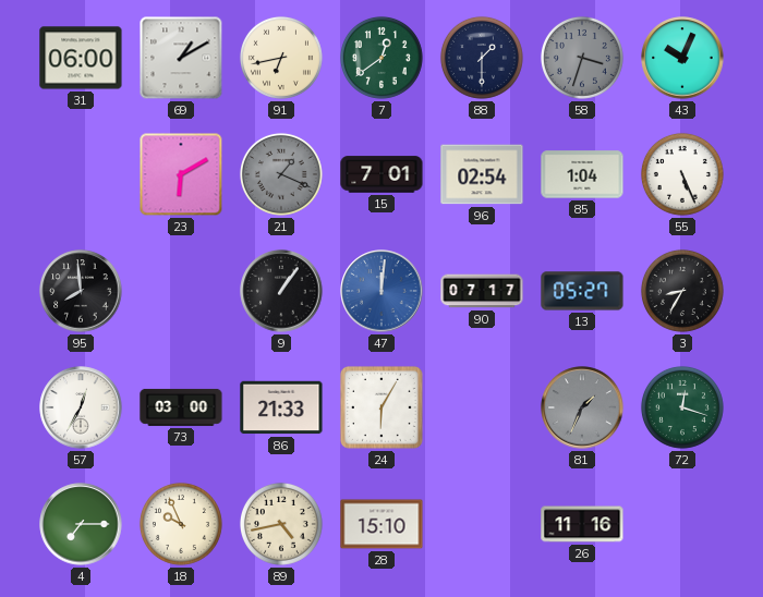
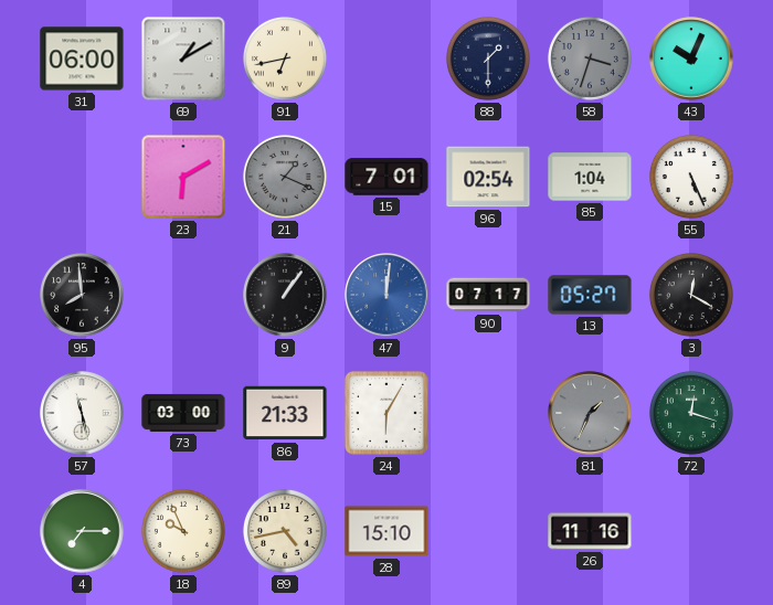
7: 12:39 -> none (381, 58)
3: 8:35 -> 12:20 (691, 295)
57: 12:35 -> 11:28 (82, 413)
